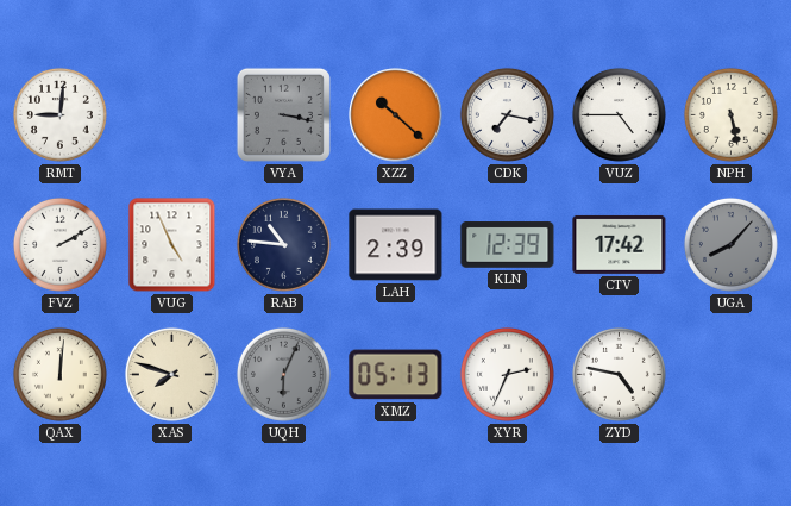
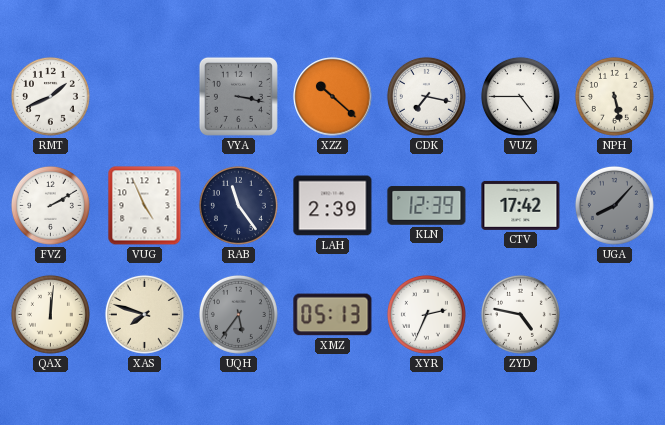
RMT: 9:01 -> 1:41 (50, 96)
RAB: 10:46 -> 11:24 (238, 205)
UQH: 6:04 -> 5:36 (238, 314)
